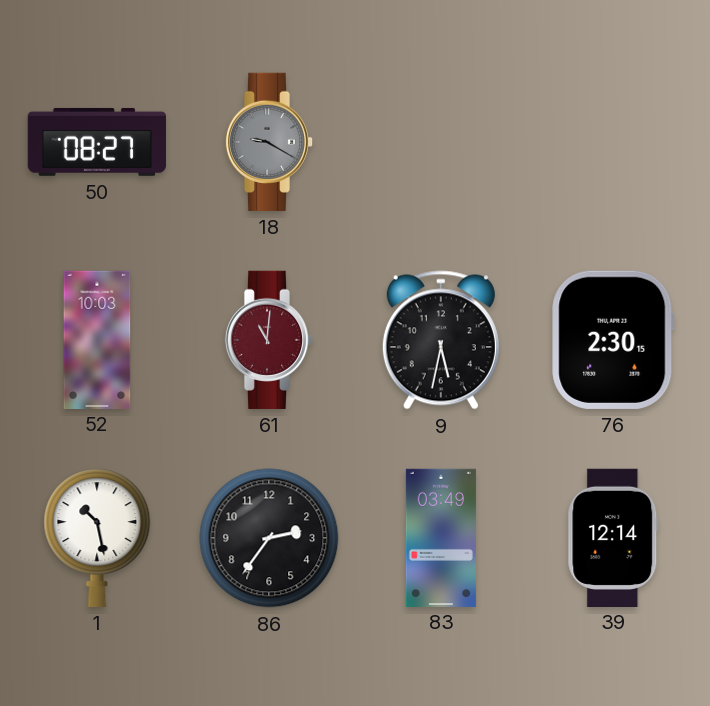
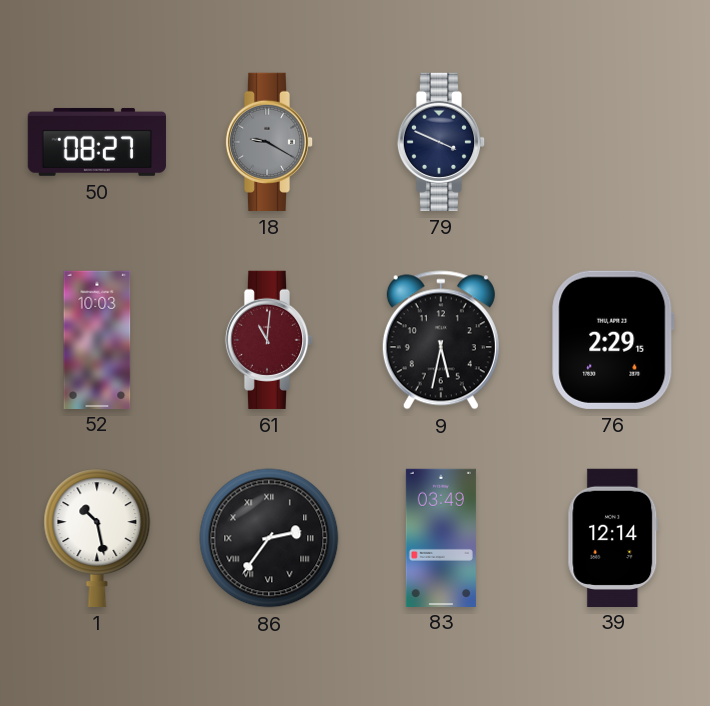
79: none -> 3:49 (441, 142)
76: 2:30 -> 2:29 (613, 340)
86 numerals: Arabic -> Roman (269, 538)
